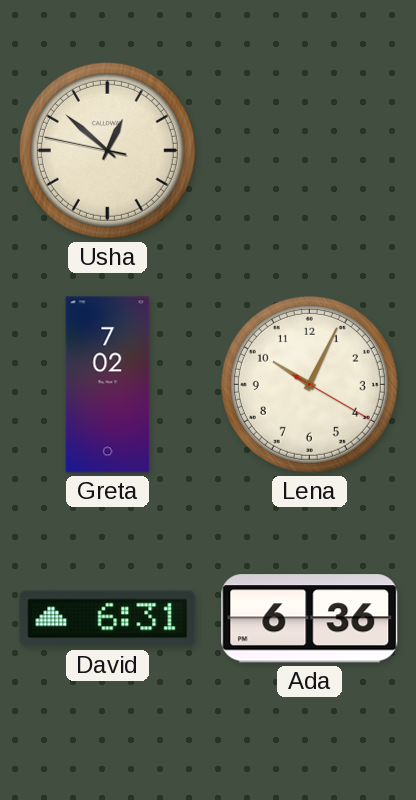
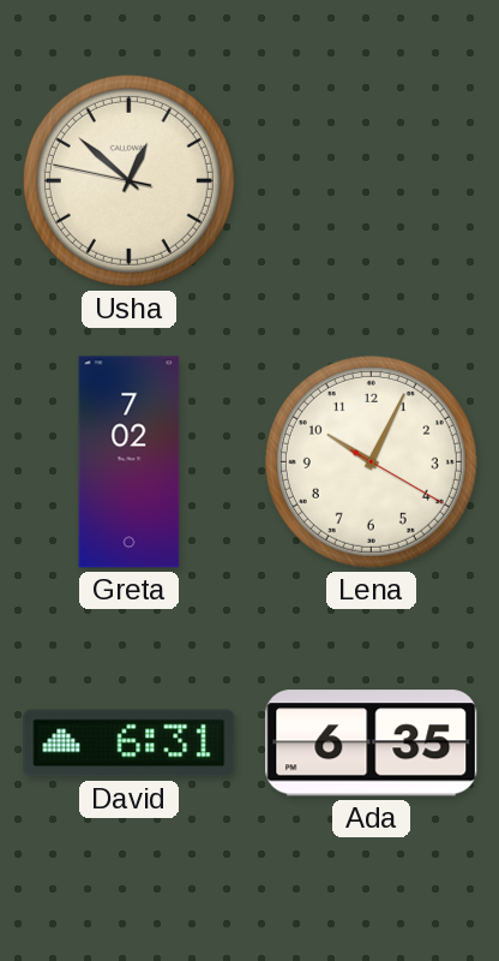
Ada: 6:36 -> 6:35 (372, 744)
